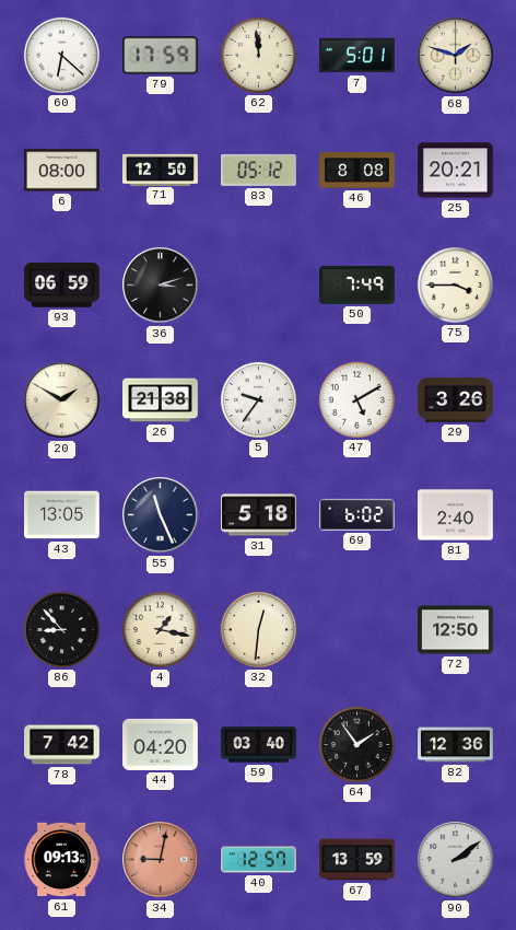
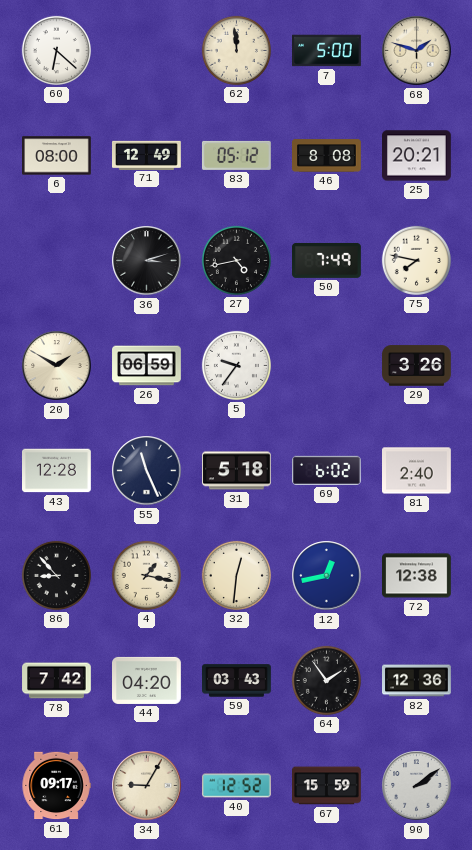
79: 17:59 -> none (161, 56)
7: 5:01 -> 5:00 (327, 51)
71: 12:50 -> 12:49 (147, 155)
93: 06:59 -> none (62, 286)
27: none -> 4:43 (236, 260)
75: 3:45 -> 7:47 (416, 260)
26: 21:38 -> 06:59 (147, 366)
47: 5:10 -> none (356, 399)
43: 13:05 -> 12:28 (57, 471)
12: none -> 12:43 (327, 576)
72: 12:50 -> 12:38 (417, 576)
59: 03:40 -> 03:43 (237, 681)
61: 09:13 -> 09:17 (56, 786)
34: 9:02 -> 9:05 (147, 786)
34 dial: salmon -> cream (147, 786)
40: 12:57 -> 12:52 (237, 786)
67: 13:59 -> 15:59 (327, 786)
